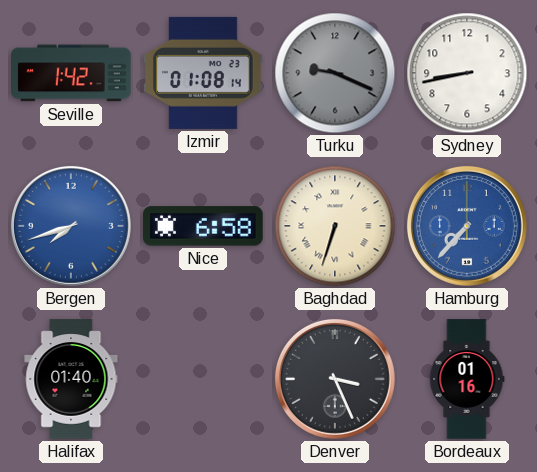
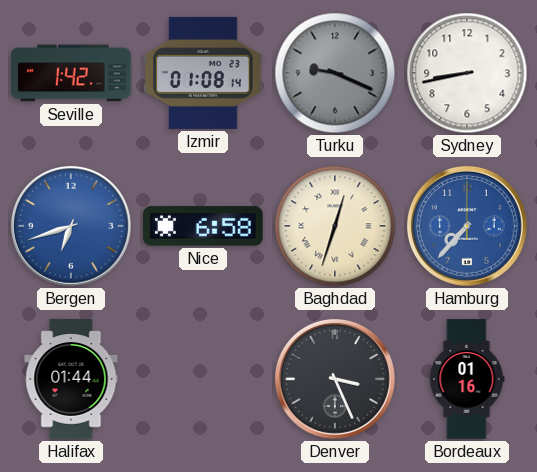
Bergen: 7:42 -> 6:42 (71, 226)
Baghdad: 6:33 -> 12:33 (335, 226)
Halifax: 01:40 -> 01:44 (71, 379)
